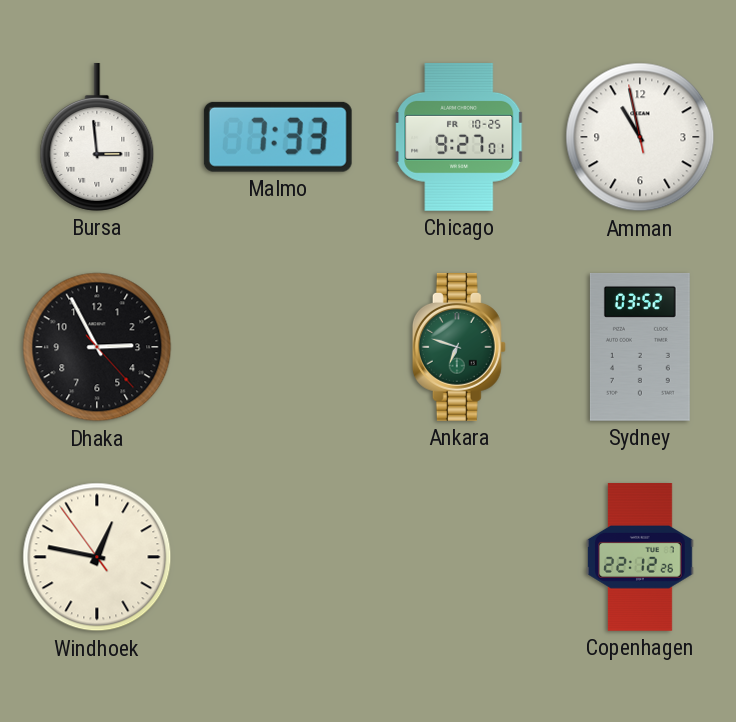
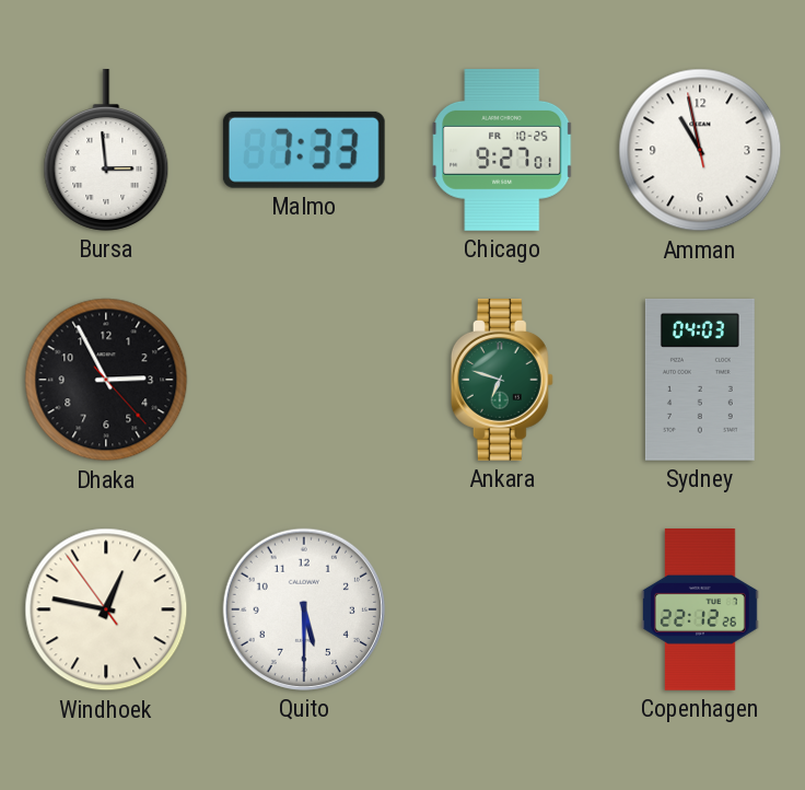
Sydney: 03:52 -> 04:03 (700, 380)
Quito: none -> 5:30 (304, 609)
